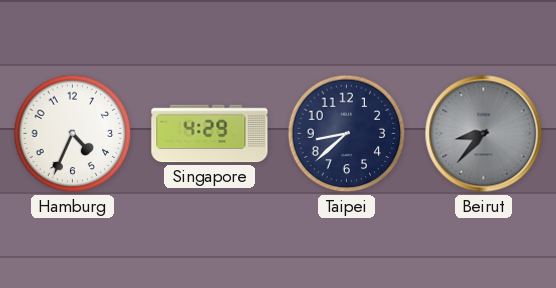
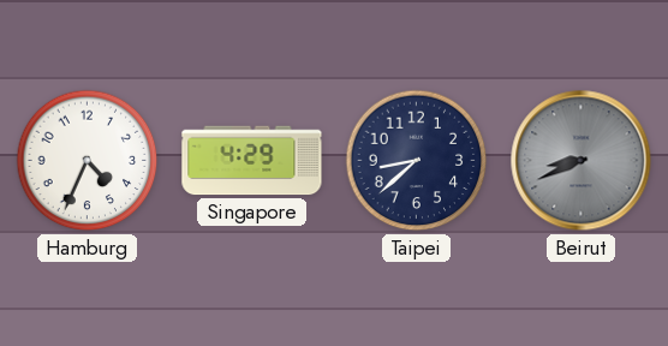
Beirut: 8:37 -> 8:41 (581, 161)
